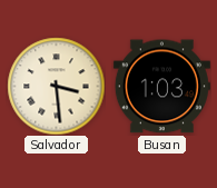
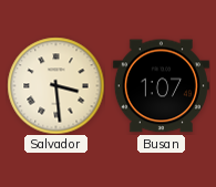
Busan: 1:03 -> 1:07 (161, 86)
